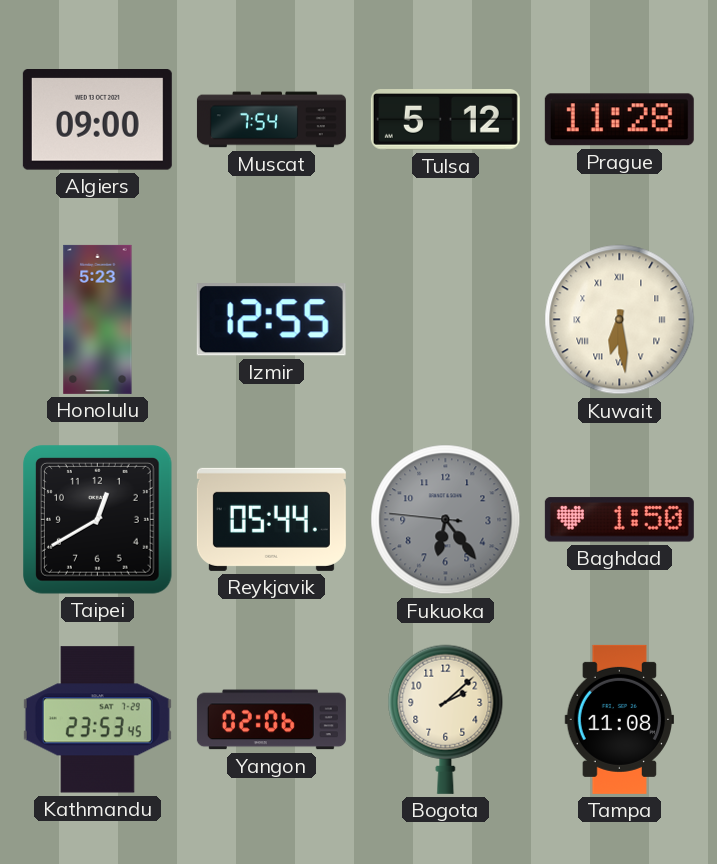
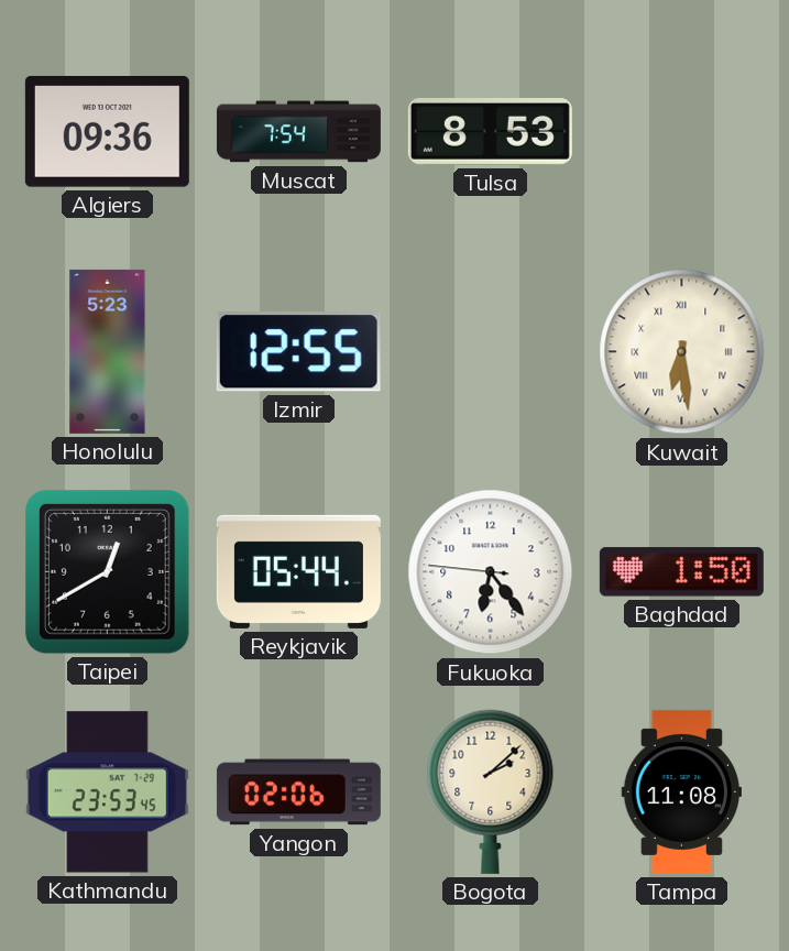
Algiers: 09:00 -> 09:36 (107, 132)
Tulsa: 5:12 -> 8:53 (490, 132)
Prague: 11:28 -> none (619, 120)
Fukuoka dial: grey -> white (491, 572)
